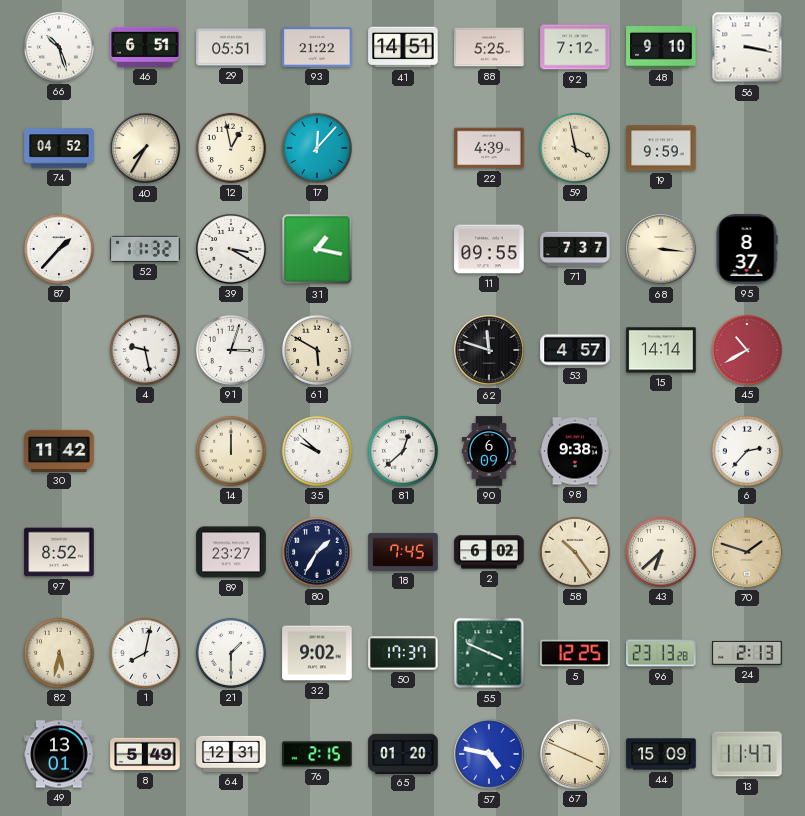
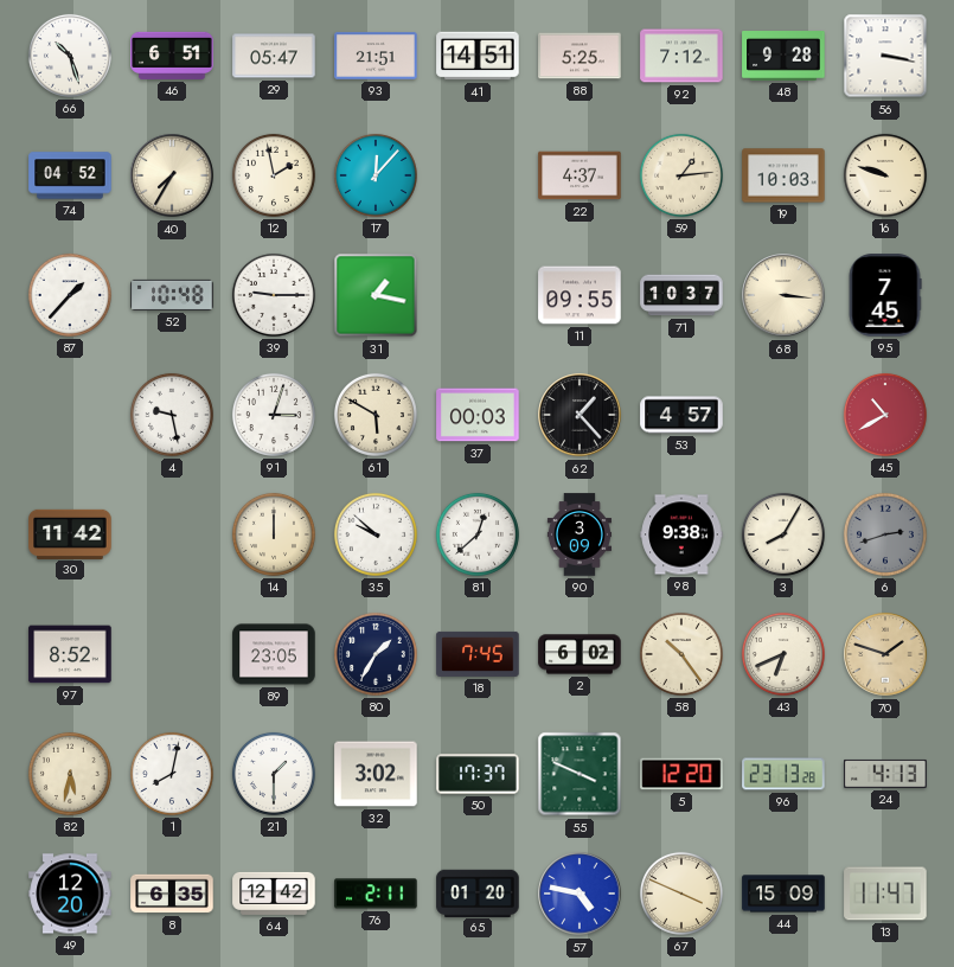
29: 05:51 -> 05:47 (274, 56)
93: 21:22 -> 21:51 (376, 56)
48: 9:10 -> 9:28 (783, 57)
12: 12:58 -> 1:58 (274, 175)
22: 4:39 -> 4:37 (580, 175)
59: 3:58 -> 1:14 (681, 175)
19: 9:59 -> 10:03 (783, 175)
16: none -> 9:48 (885, 175)
52: 11:32 -> 10:48 (172, 295)
39: 3:20 -> 9:15 (274, 295)
71: 7:37 -> 10:37 (681, 295)
95: 8:37 -> 7:45 (885, 295)
37: none -> 00:03 (478, 415)
62: 11:48 -> 1:23 (580, 415)
15: 14:14 -> none (661, 350)
90: 6:09 -> 3:09 (578, 534)
3: none -> 8:05 (783, 534)
6: 2:37 -> 2:42 (885, 534)
6 dial: white -> grey (885, 534)
89: 23:27 -> 23:05 (274, 654)
43: 6:38 -> 6:41 (783, 654)
32: 9:02 -> 3:02 (376, 774)
5: 12:25 -> 12:20 (681, 774)
24: 2:13 -> 4:13 (885, 774)
49: 13:01 -> 12:20 (70, 894)
8: 5:49 -> 6:35 (172, 894)
64: 12:31 -> 12:42 (274, 894)
76: 2:15 -> 2:11 (376, 894)
